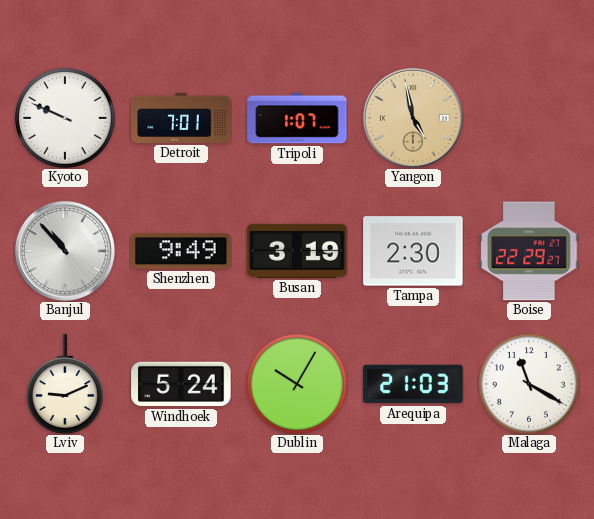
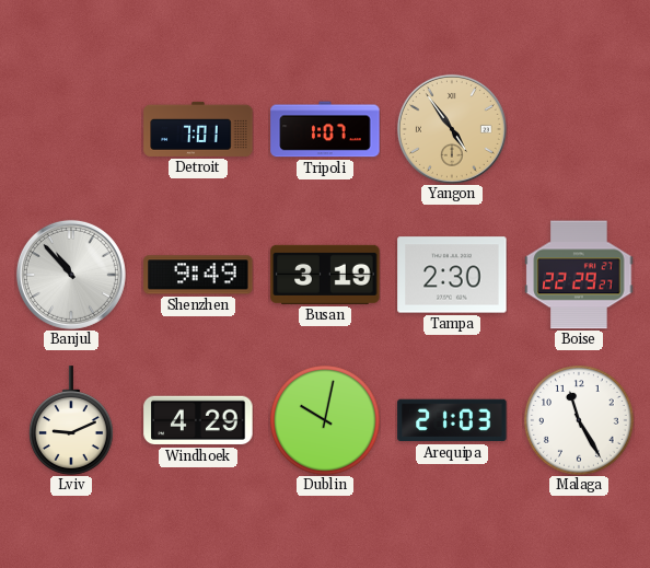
Kyoto: 9:49 -> none (65, 118)
Yangon: 4:58 -> 4:54 (452, 129)
Windhoek: 5:24 -> 4:29 (198, 420)
Dublin: 10:05 -> 10:02 (325, 420)
Malaga: 11:20 -> 11:25 (579, 420)
